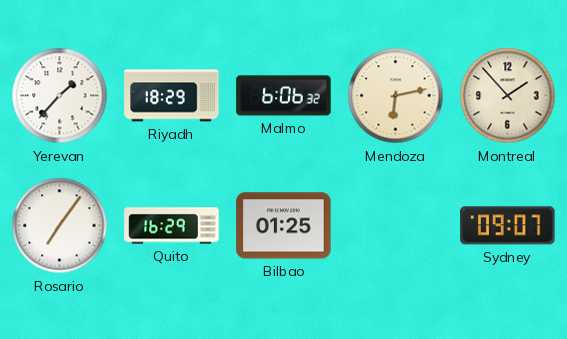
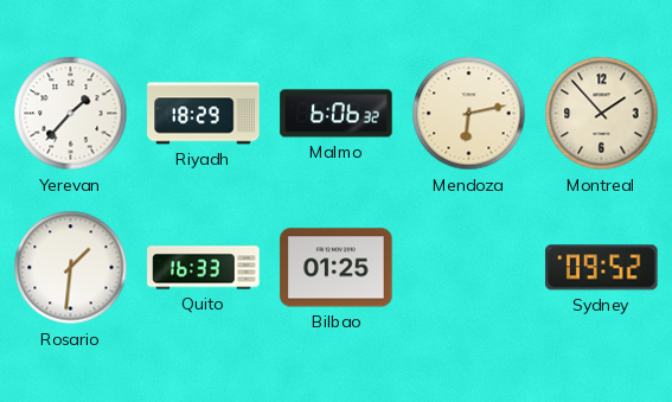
Rosario: 7:06 -> 1:31 (71, 268)
Quito: 16:29 -> 16:33 (204, 268)
Sydney: 09:07 -> 09:52 (602, 268)
